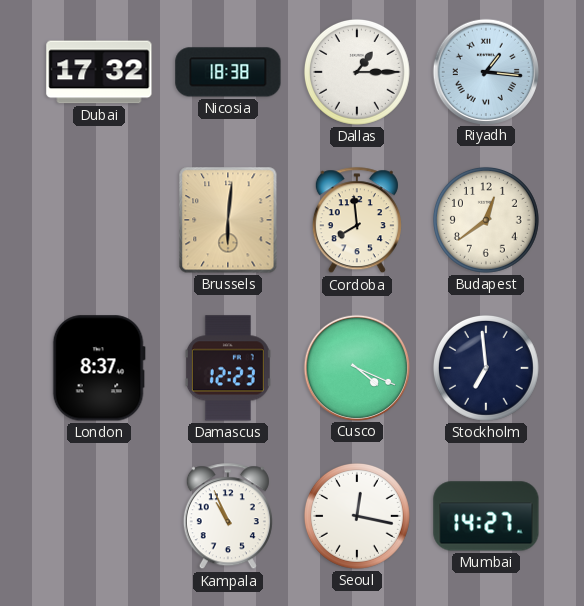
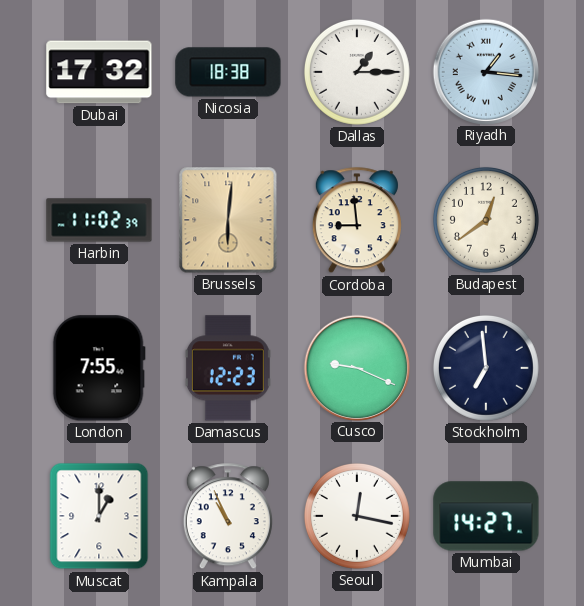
Harbin: none -> 11:02 (99, 220)
Cordoba: 7:59 -> 8:59 (357, 221)
London: 8:37 -> 7:55 (99, 368)
Cusco: 4:19 -> 9:19 (356, 367)
Muscat: none -> 1:00 (99, 516)
